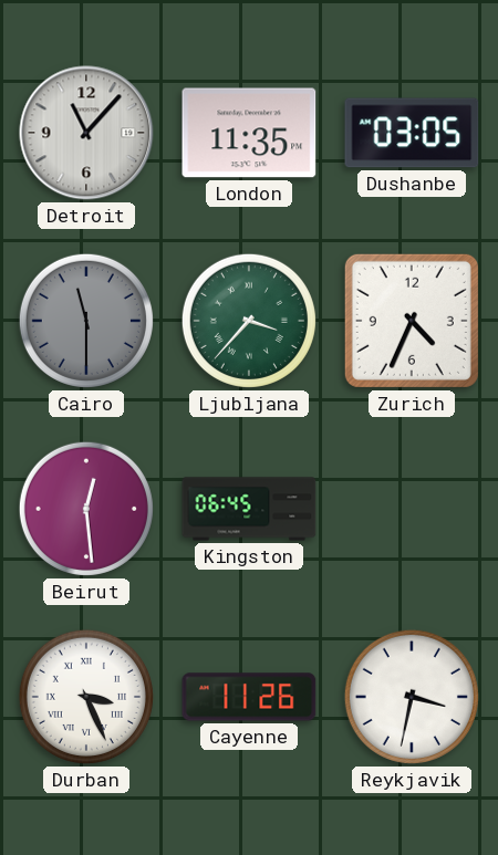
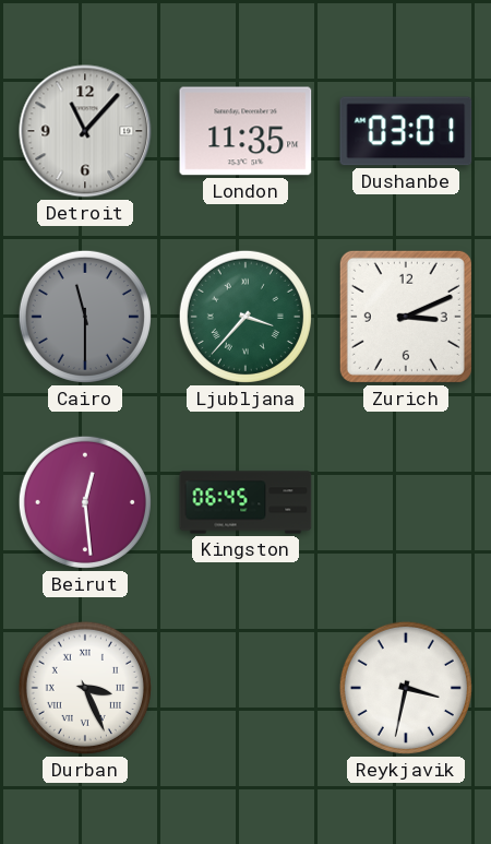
Dushanbe: 03:05 -> 03:01 (406, 131)
Zurich: 4:34 -> 3:11 (406, 317)
Cayenne: 11:26 -> none (249, 697)
